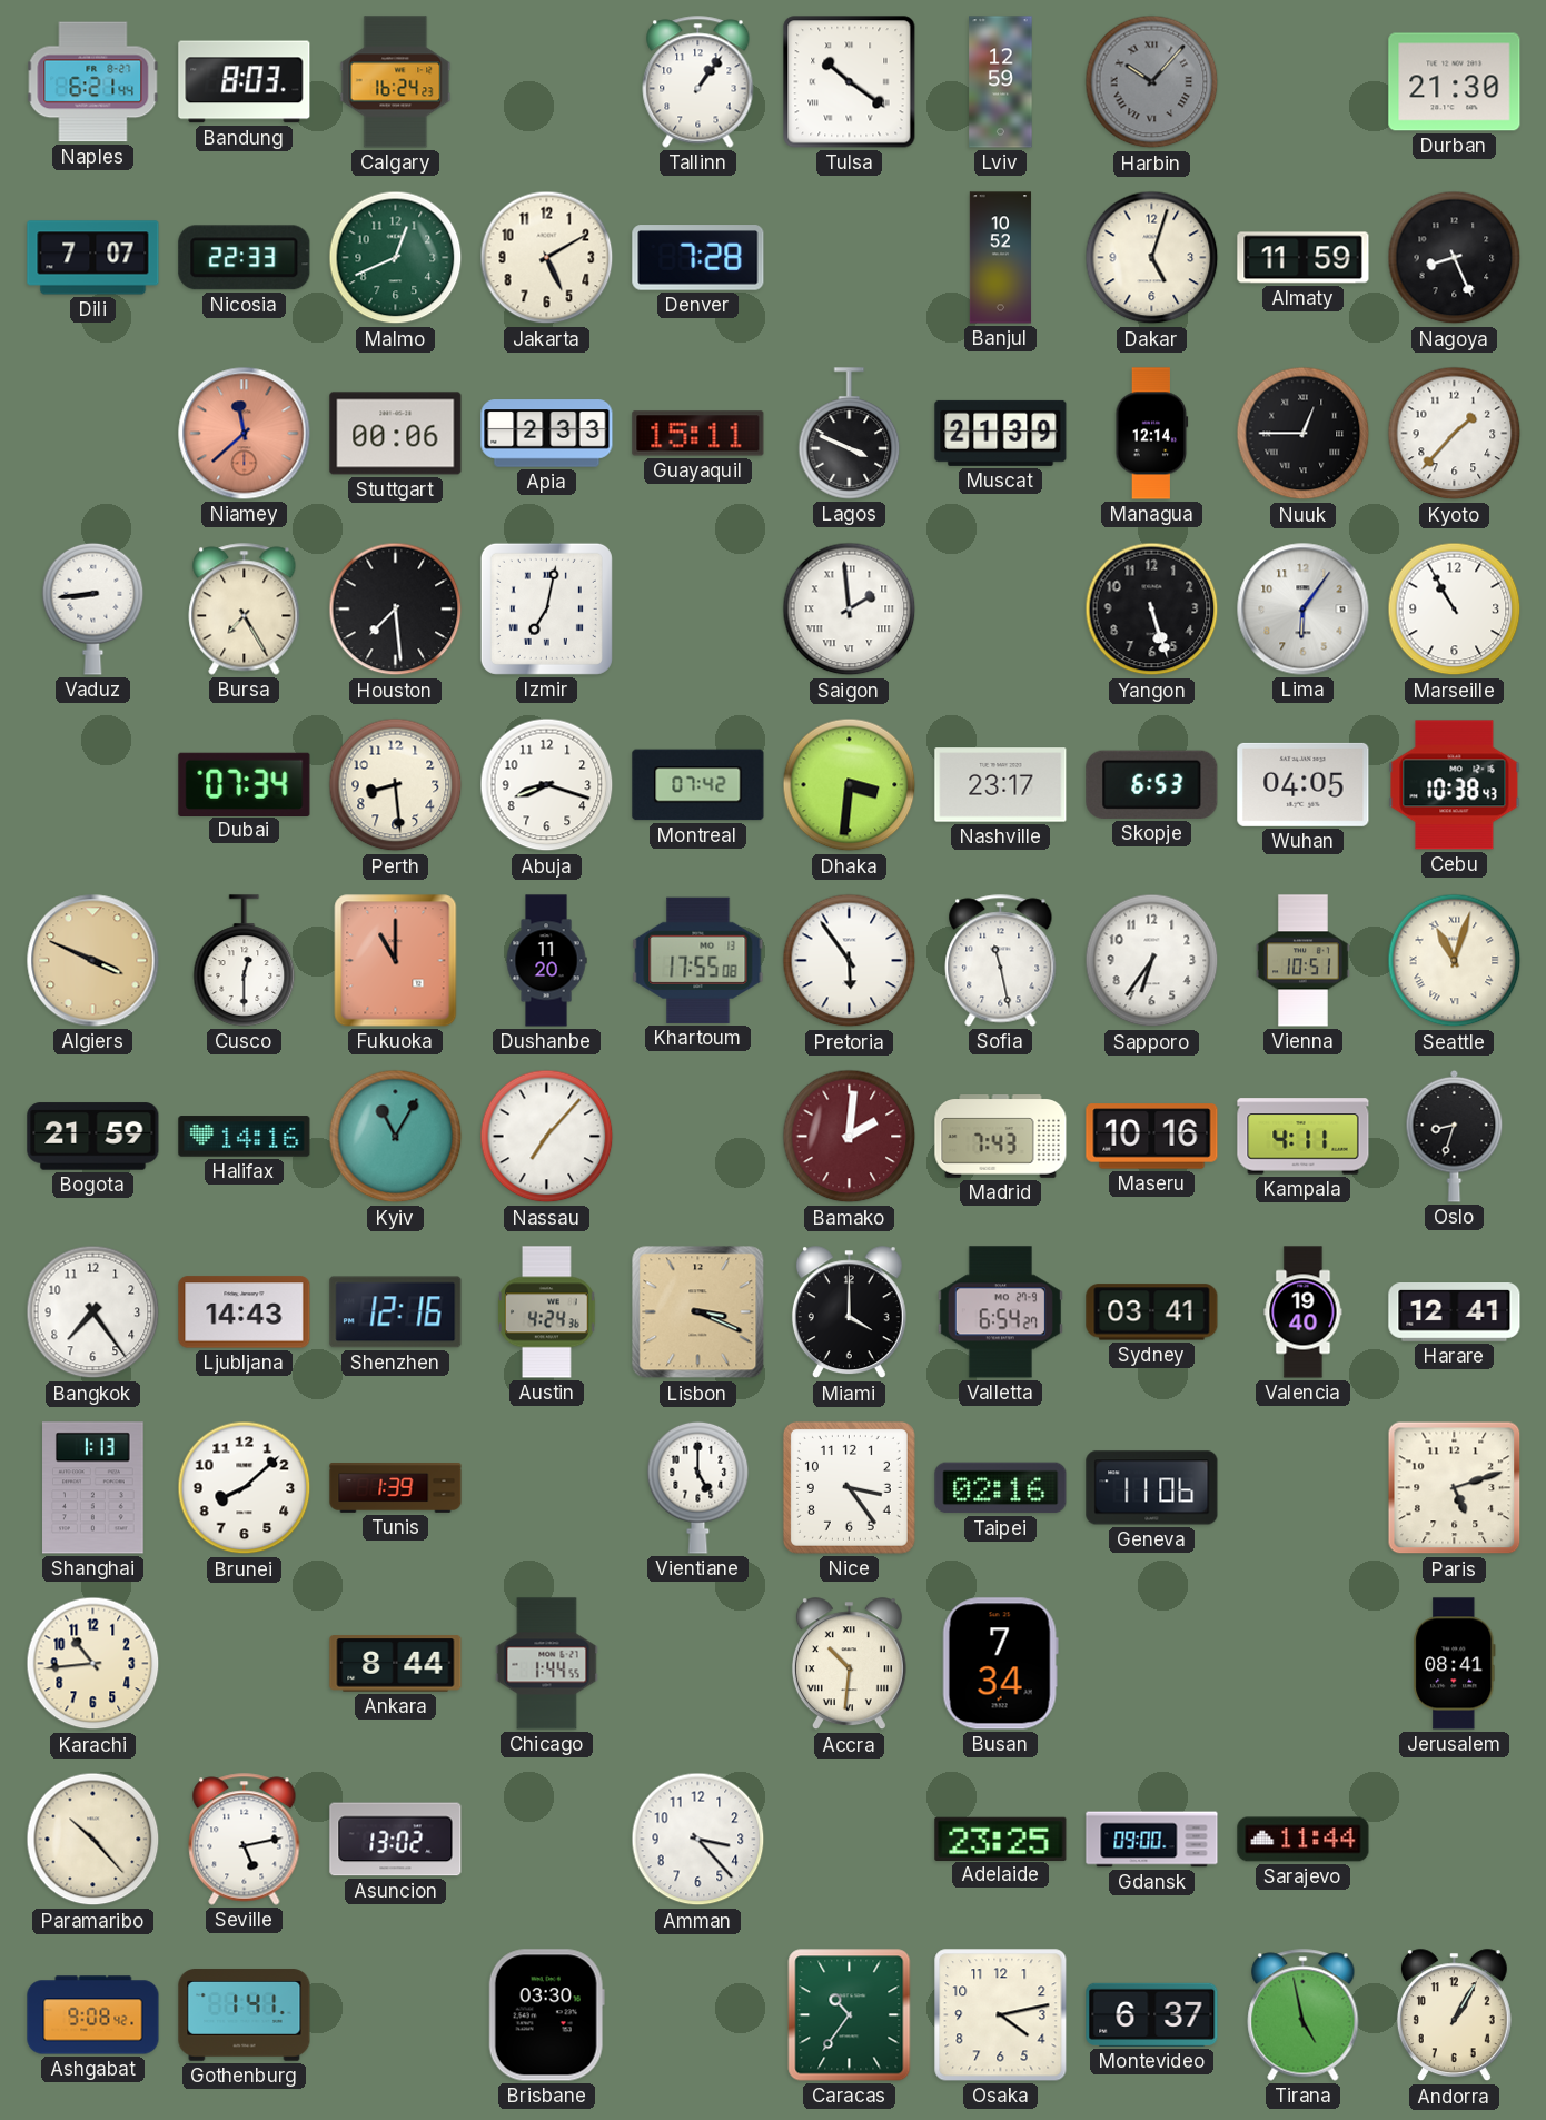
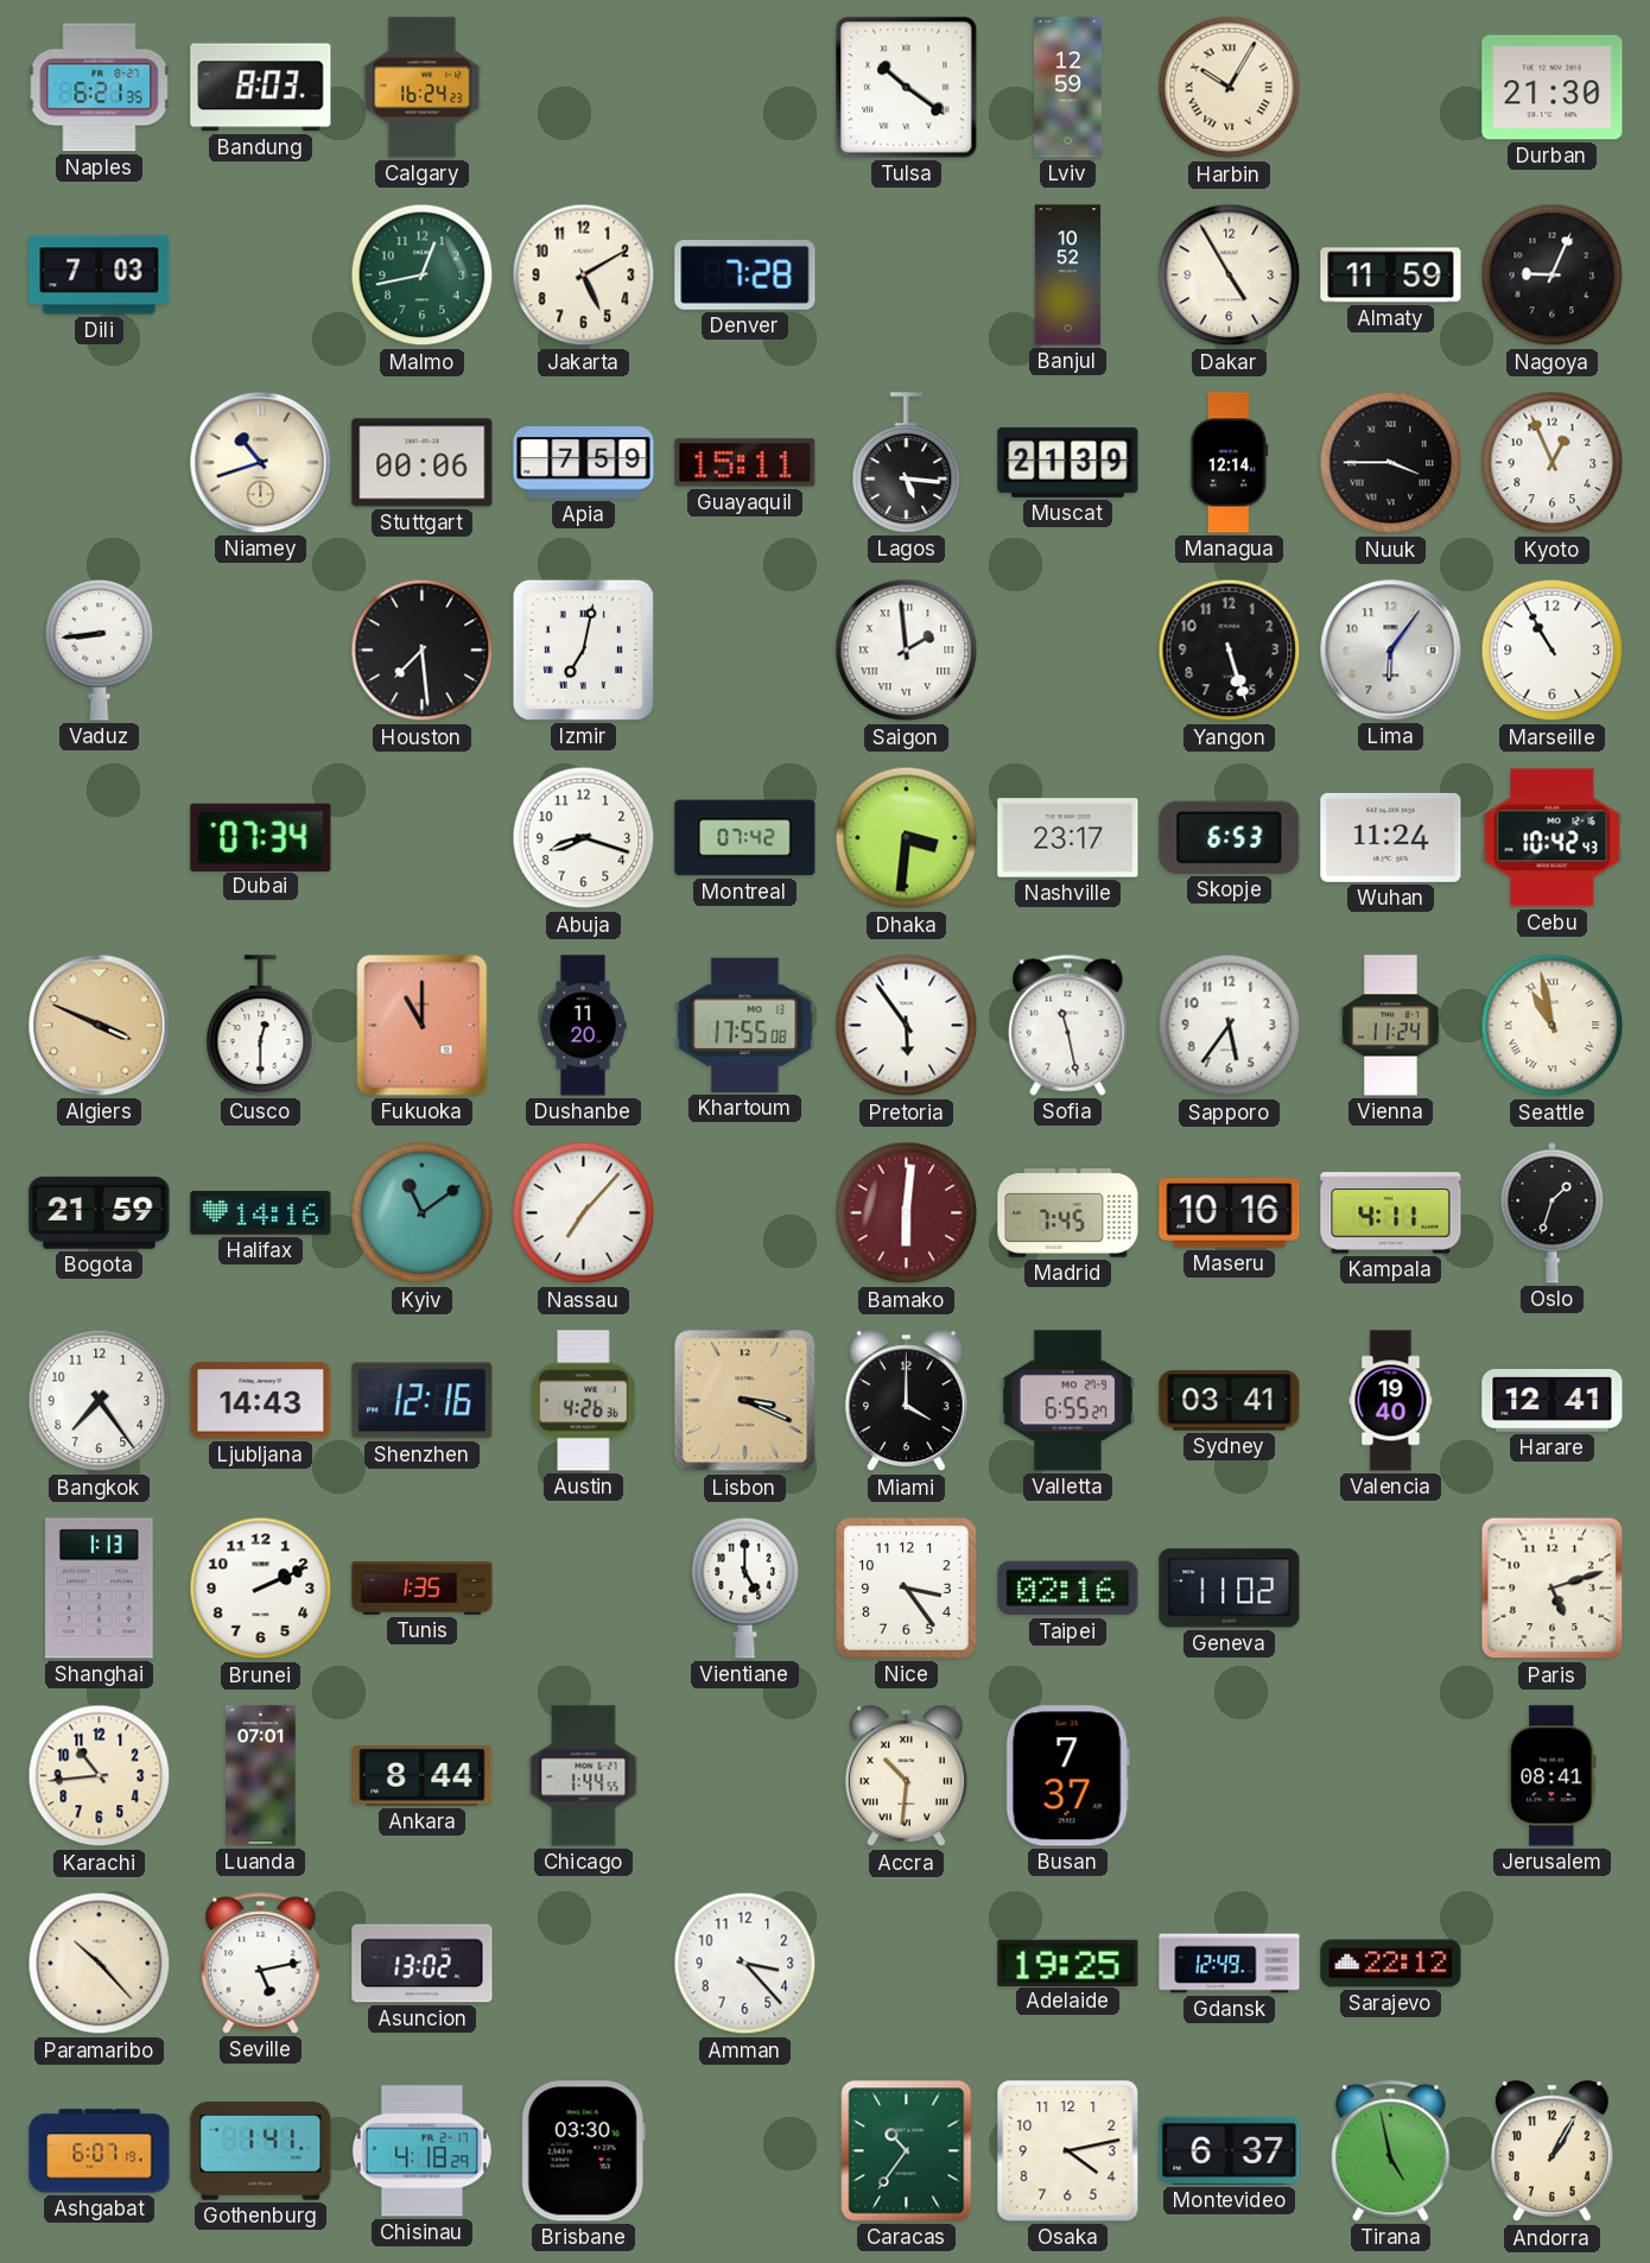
Naples: 6:21:44 -> 6:21:35 (100, 88)
Tallinn: 1:06 -> none (698, 82)
Harbin: 10:07 -> 10:05 (1230, 88)
Harbin dial: grey -> cream (1230, 88)
Dili: 7:07 -> 7:03 (100, 275)
Nicosia: 22:33 -> none (245, 258)
Malmo: 12:41 -> 12:43 (423, 275)
Dakar: 5:03 -> 4:55 (1230, 275)
Nagoya: 8:26 -> 9:04 (1553, 275)
Niamey: 11:38 -> 10:42 (261, 463)
Niamey dial: salmon -> cream (261, 463)
Apia: 2:33 -> 7:59 (584, 463)
Lagos: 3:49 -> 5:16 (907, 463)
Nuuk: 12:45 -> 3:45 (1391, 463)
Kyoto: 1:37 -> 12:56 (1553, 463)
Bursa: 7:25 -> none (245, 610)
Perth: 8:29 -> none (396, 785)
Wuhan: 04:05 -> 11:24 (1391, 837)
Cebu: 10:38 -> 10:42 (1553, 838)
Sapporo: 6:36 -> 5:36 (1230, 1026)
Vienna: 10:51 -> 11:24 (1391, 1026)
Seattle: 11:03 -> 10:58 (1553, 1026)
Kyiv: 11:05 -> 11:09 (423, 1213)
Bamako: 2:01 -> 6:01 (907, 1213)
Madrid: 7:43 -> 7:45 (1068, 1213)
Oslo: 8:33 -> 1:33 (1553, 1212)
Austin: 4:24 -> 4:26 (584, 1401)
Valletta: 6:54 -> 6:55 (1067, 1401)
Brunei: 8:08 -> 2:11 (261, 1589)
Tunis: 1:39 -> 1:35 (423, 1589)
Geneva: 11:06 -> 11:02 (1230, 1589)
Luanda: none -> 07:01 (261, 1776)
Busan: 7:34 -> 7:37 (1067, 1776)
Adelaide: 23:25 -> 19:25 (1068, 1963)
Gdansk: 09:00 -> 12:49 (1230, 1964)
Sarajevo: 11:44 -> 22:12 (1391, 1964)
Ashgabat: 9:08 -> 6:07 (100, 2151)
Chisinau: none -> 4:18 (421, 2151)
